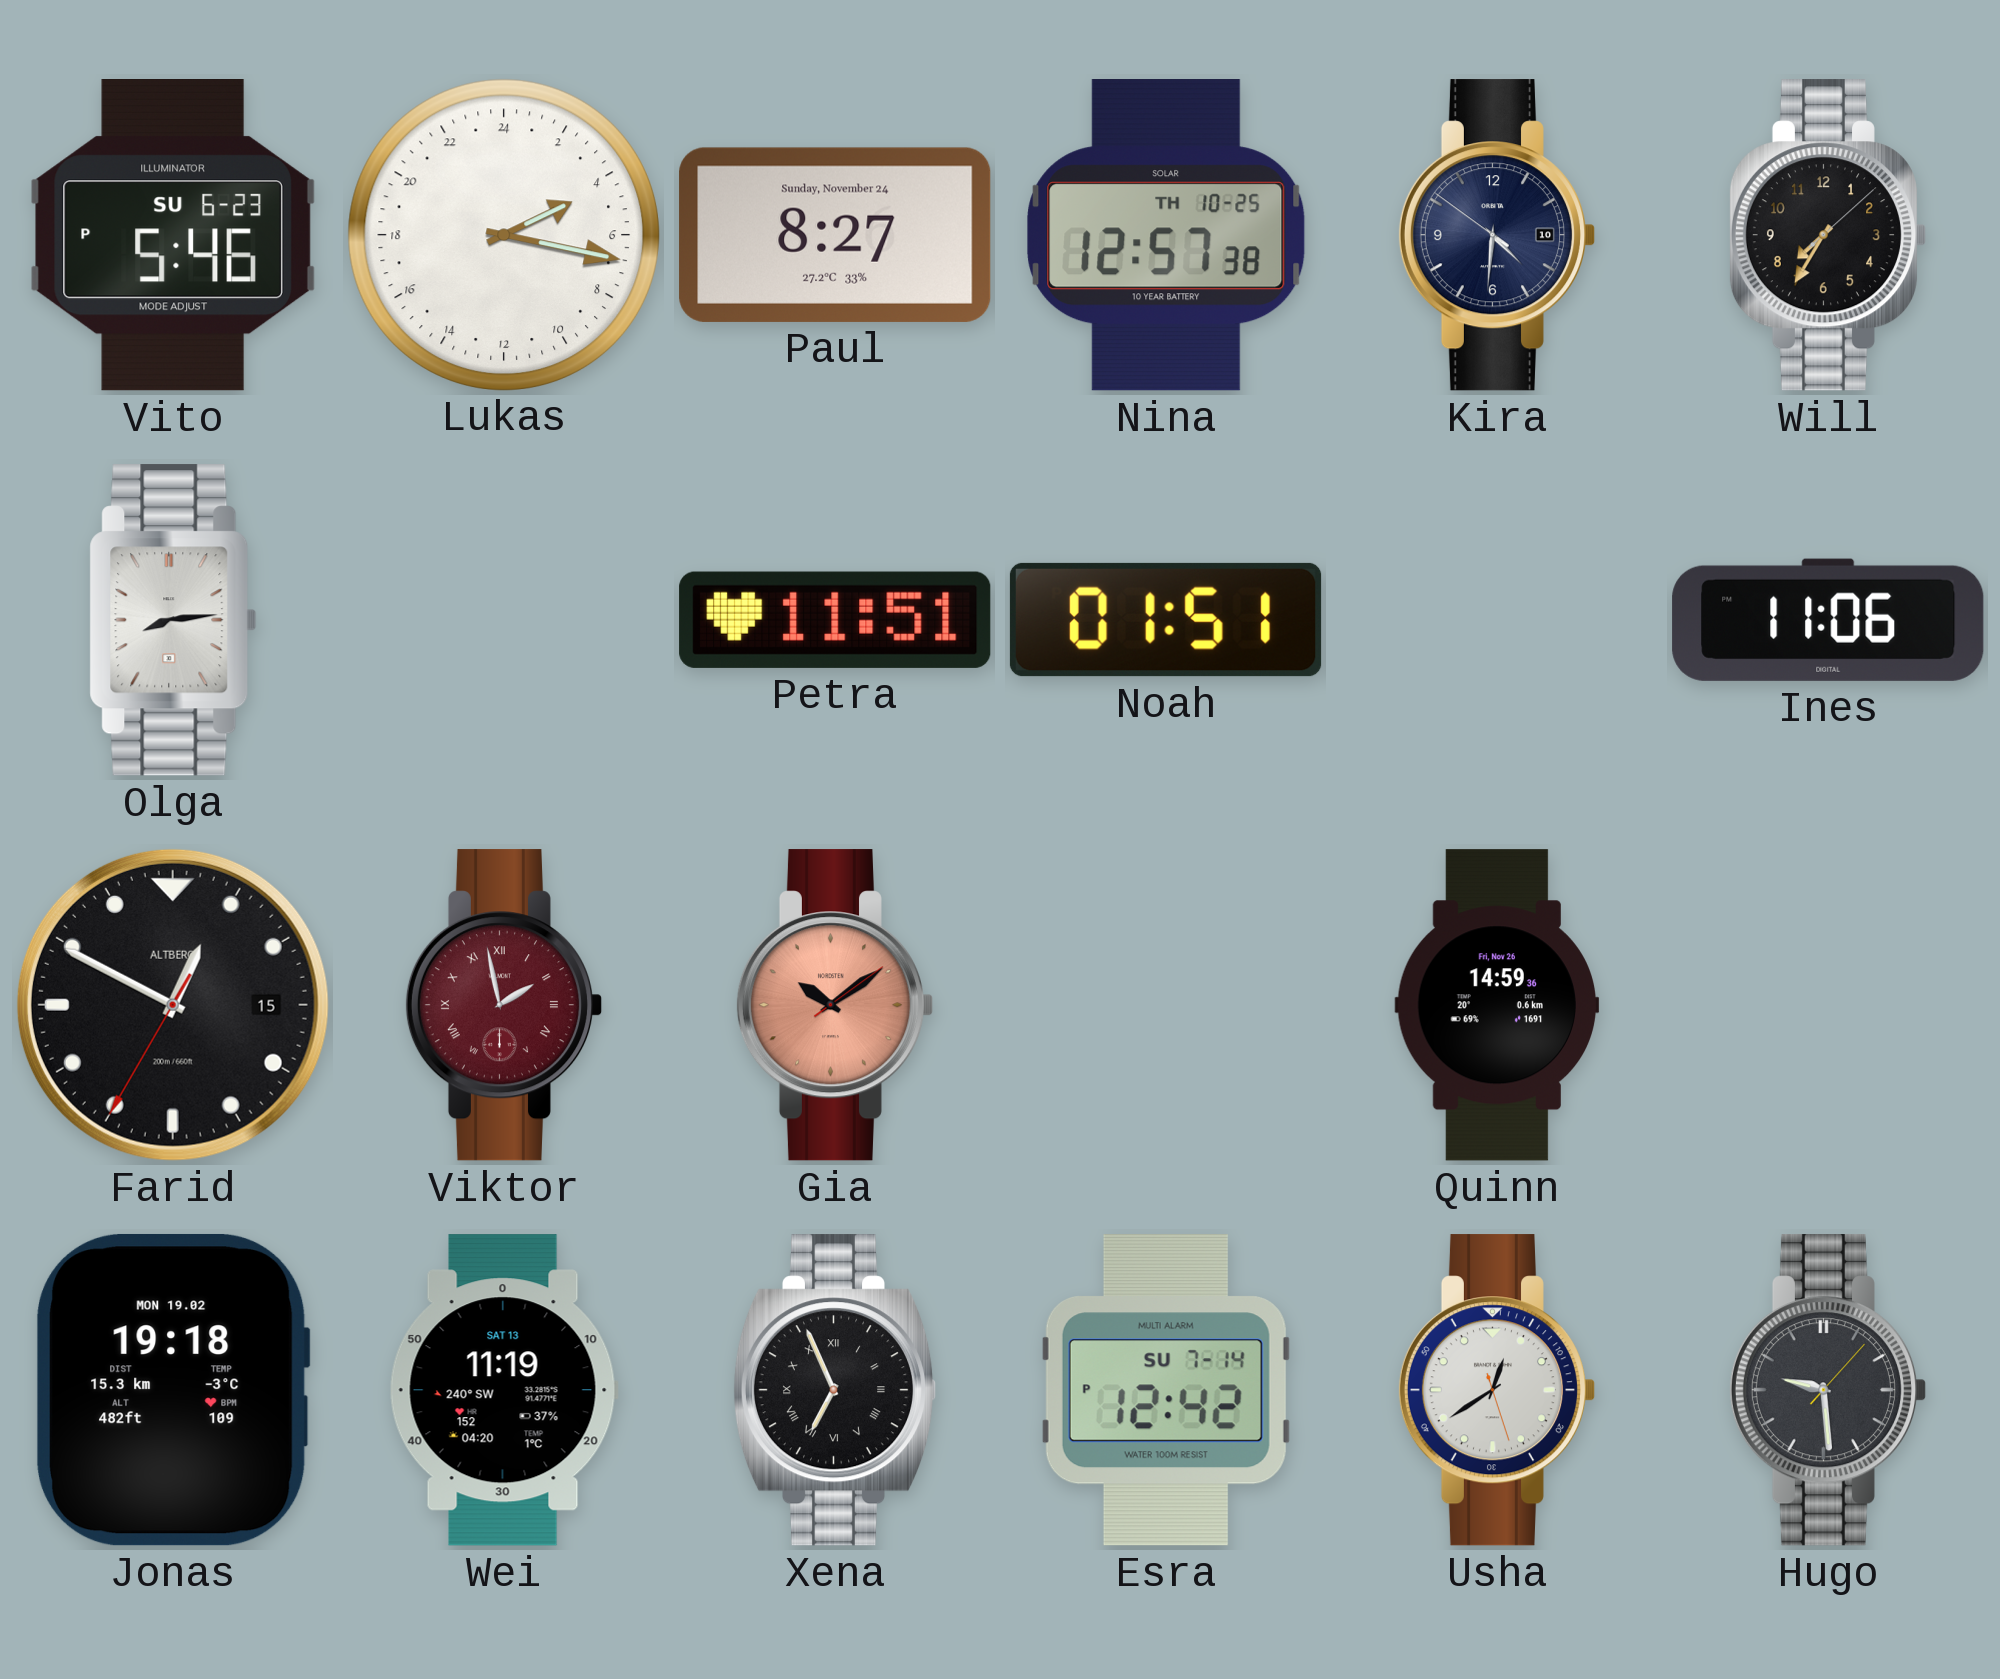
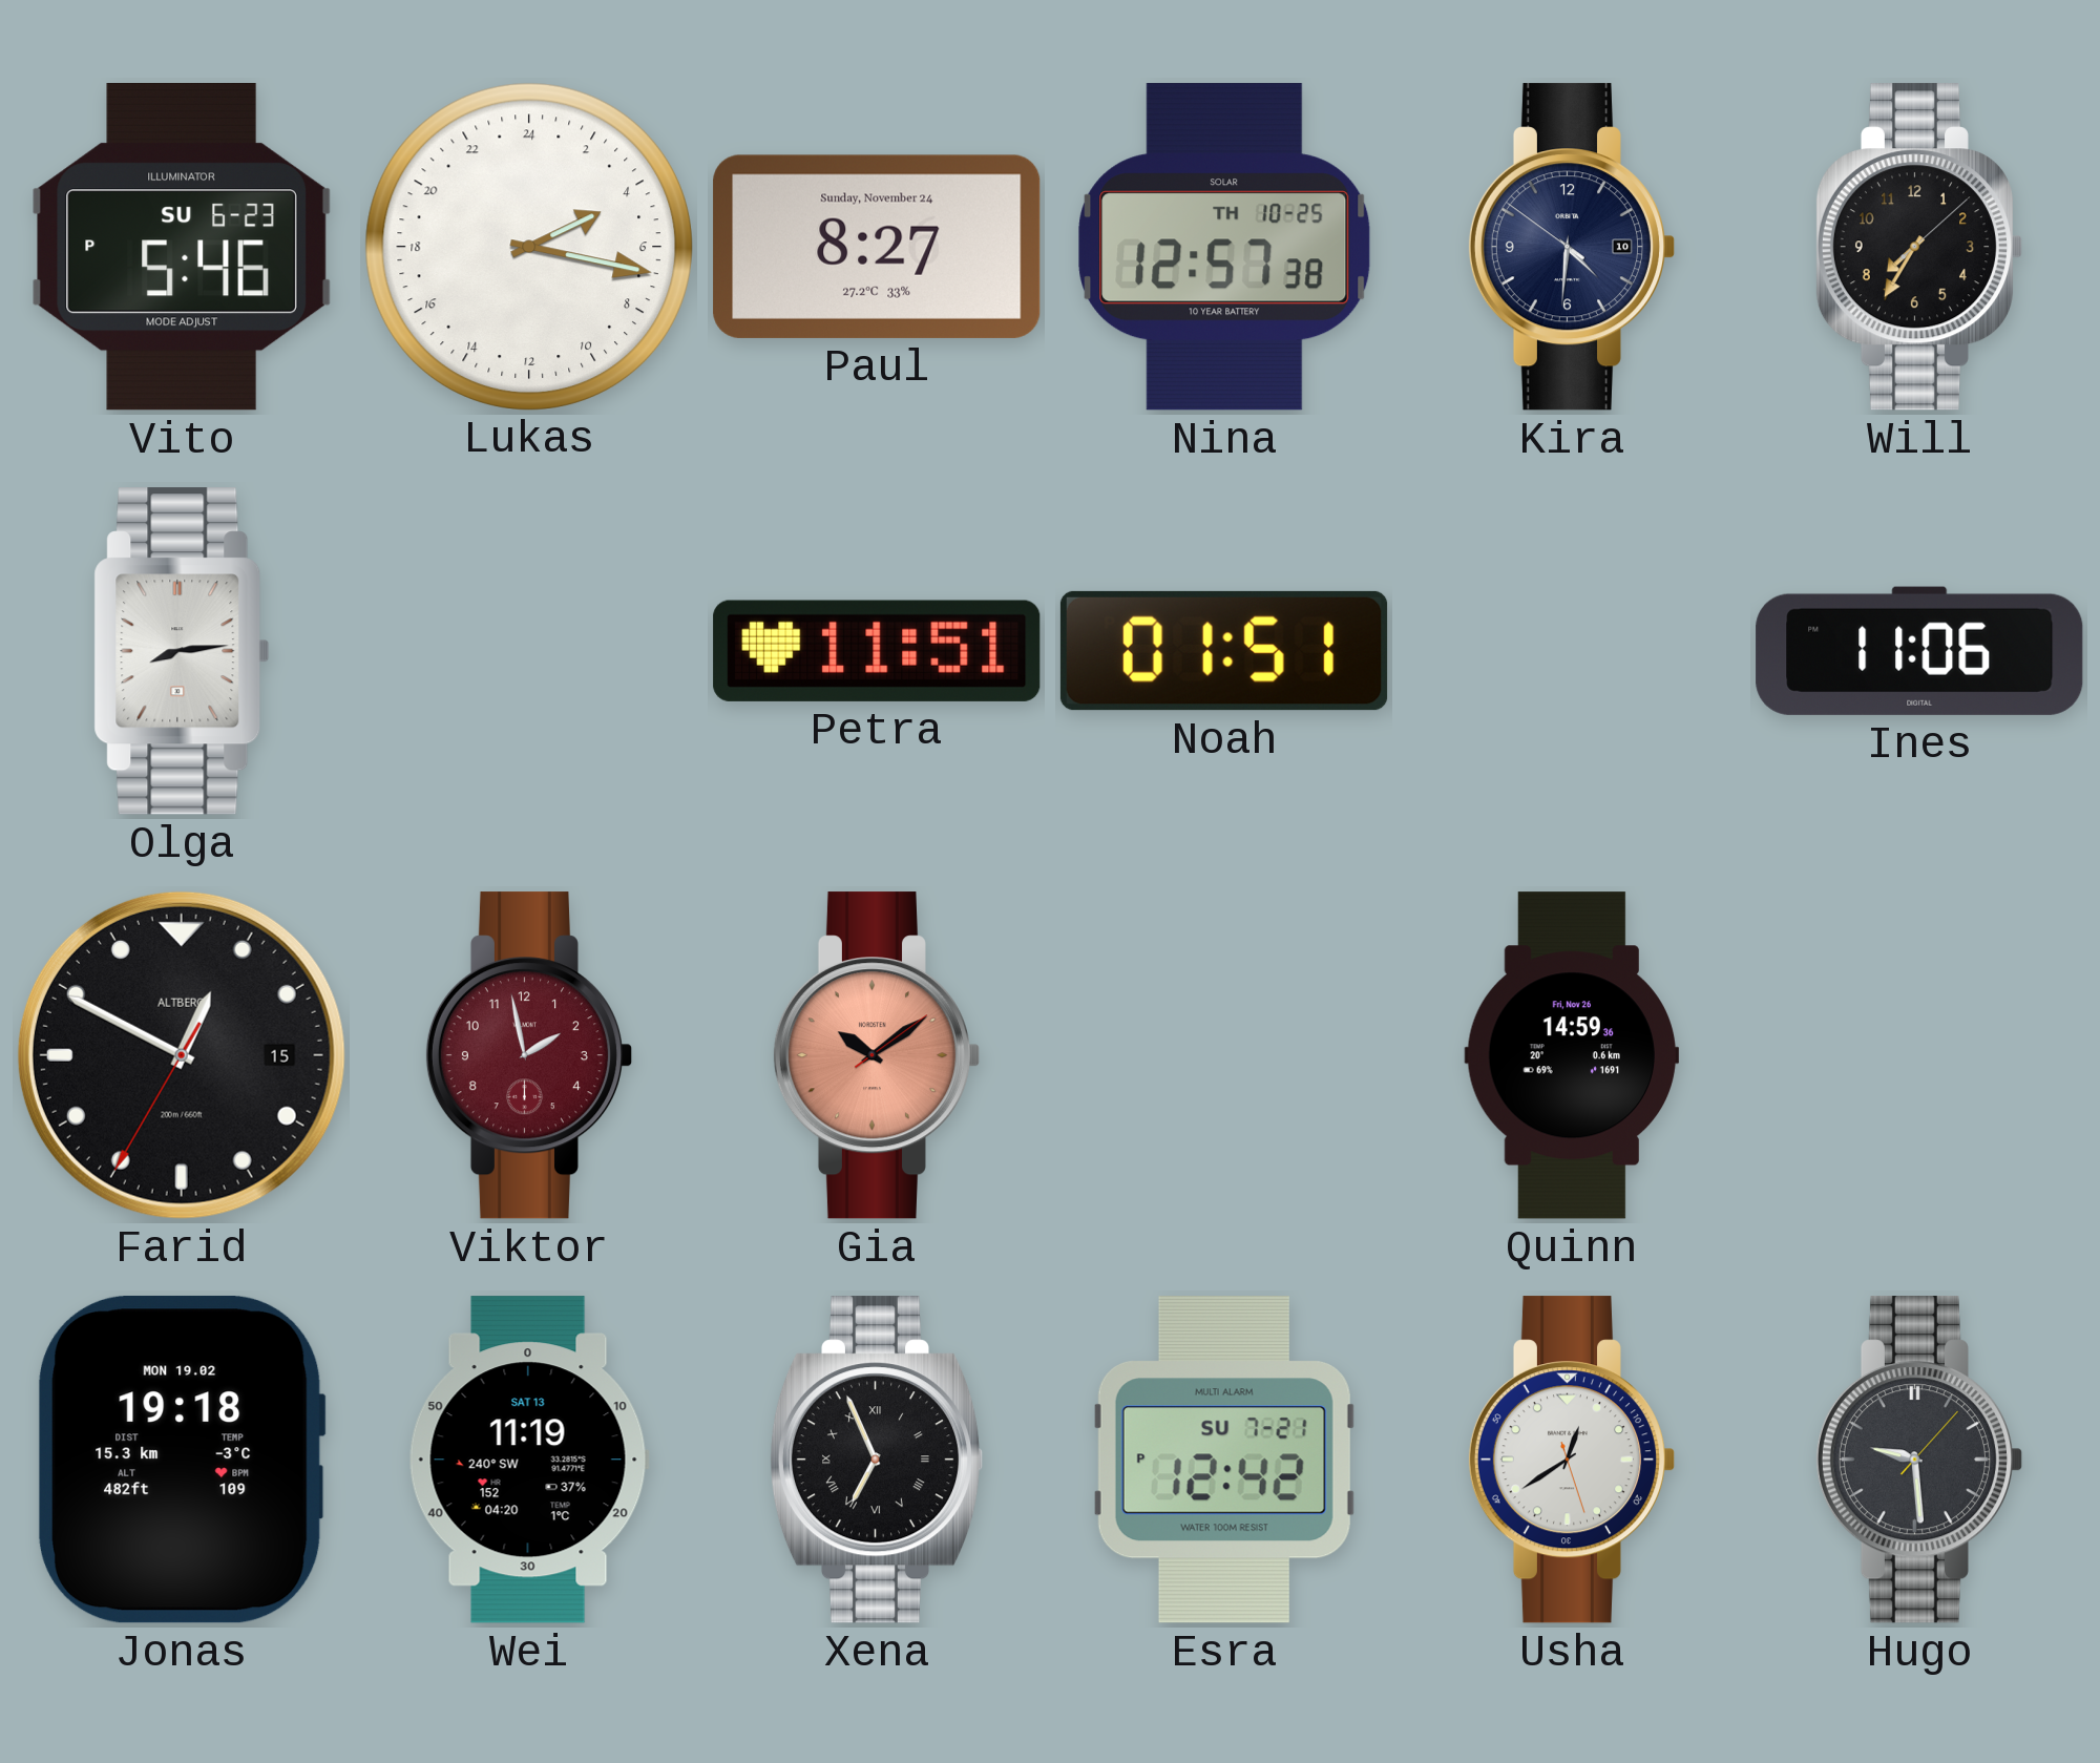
Viktor numerals: Roman -> Arabic (529, 1055)
Esra date: SU 7-14 -> SU 7-21 (1224, 1460)
